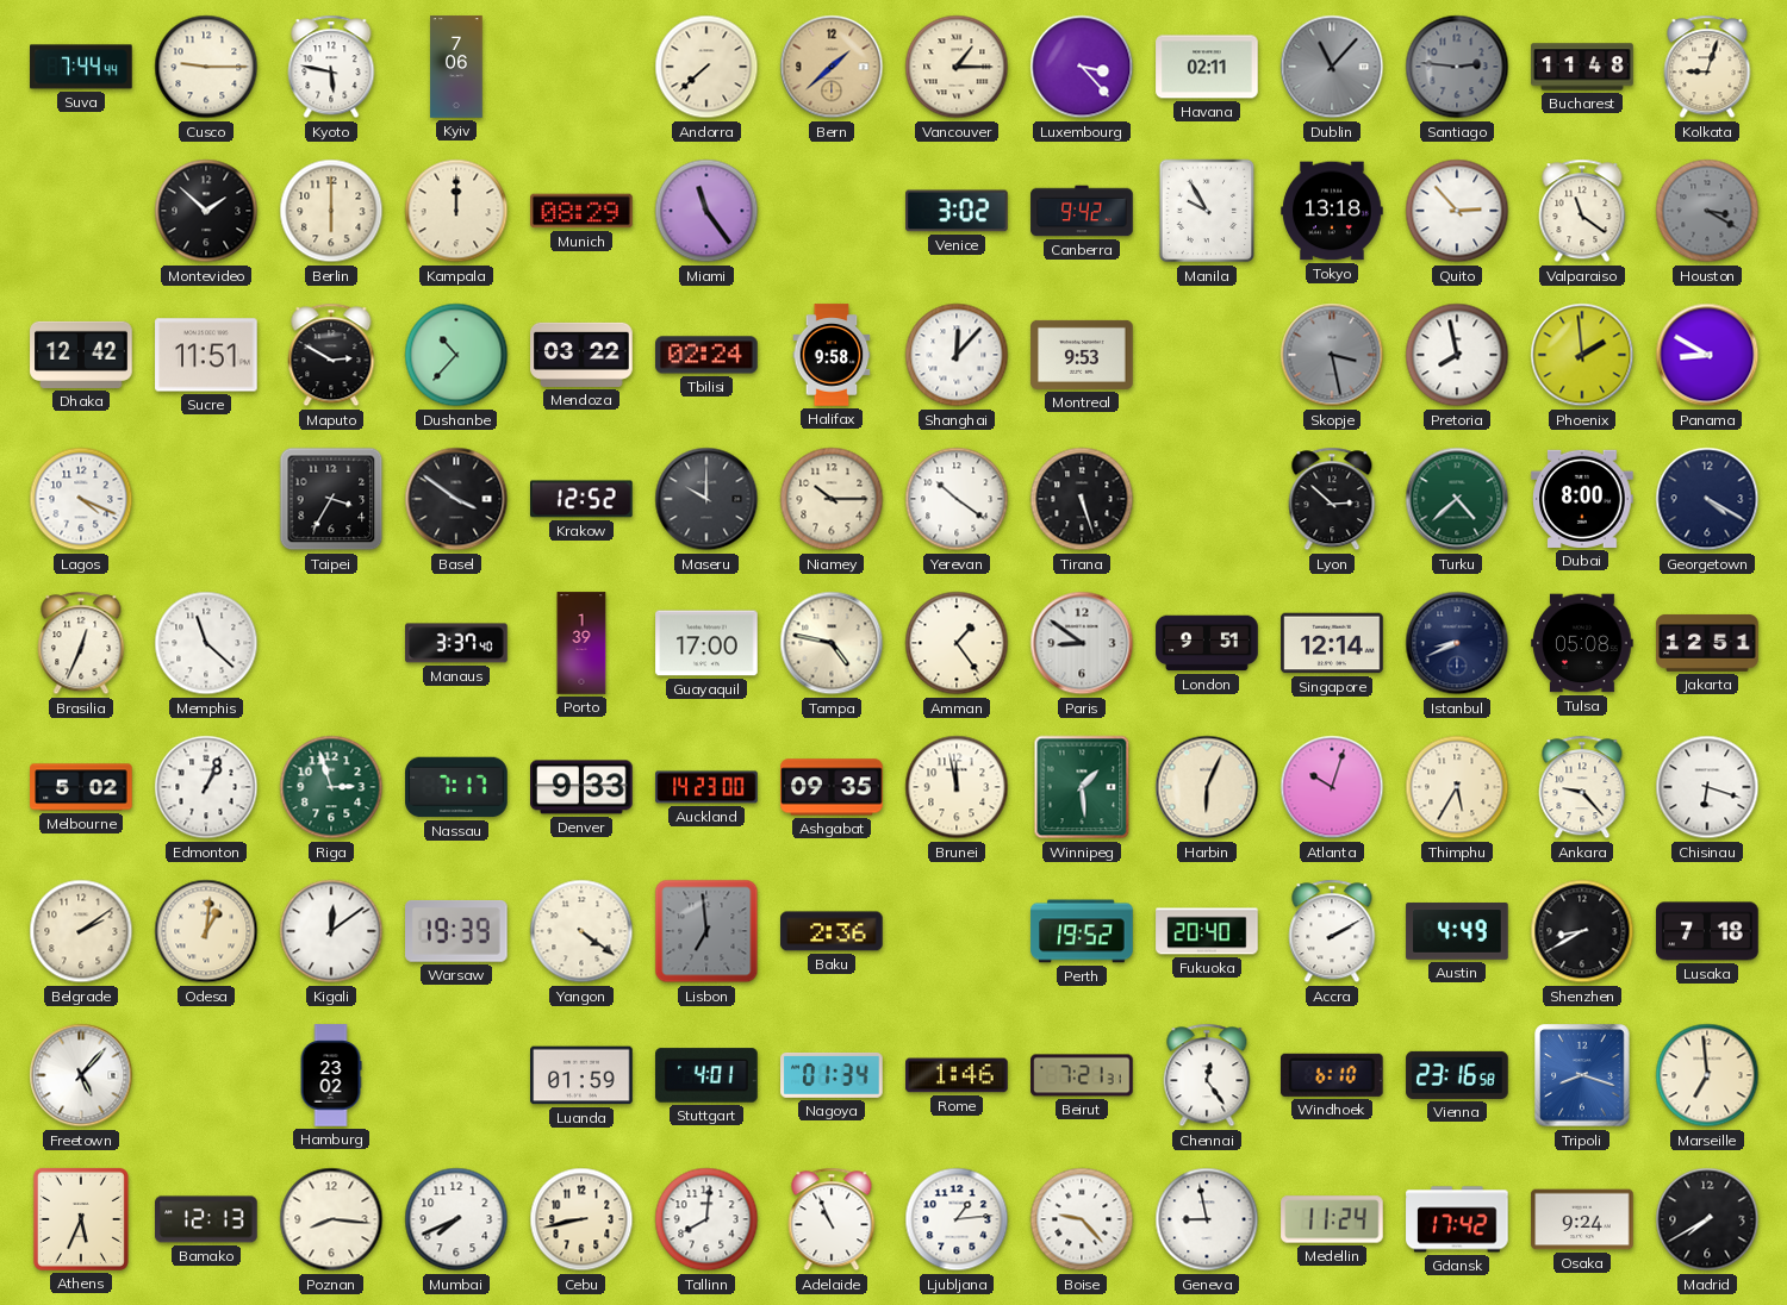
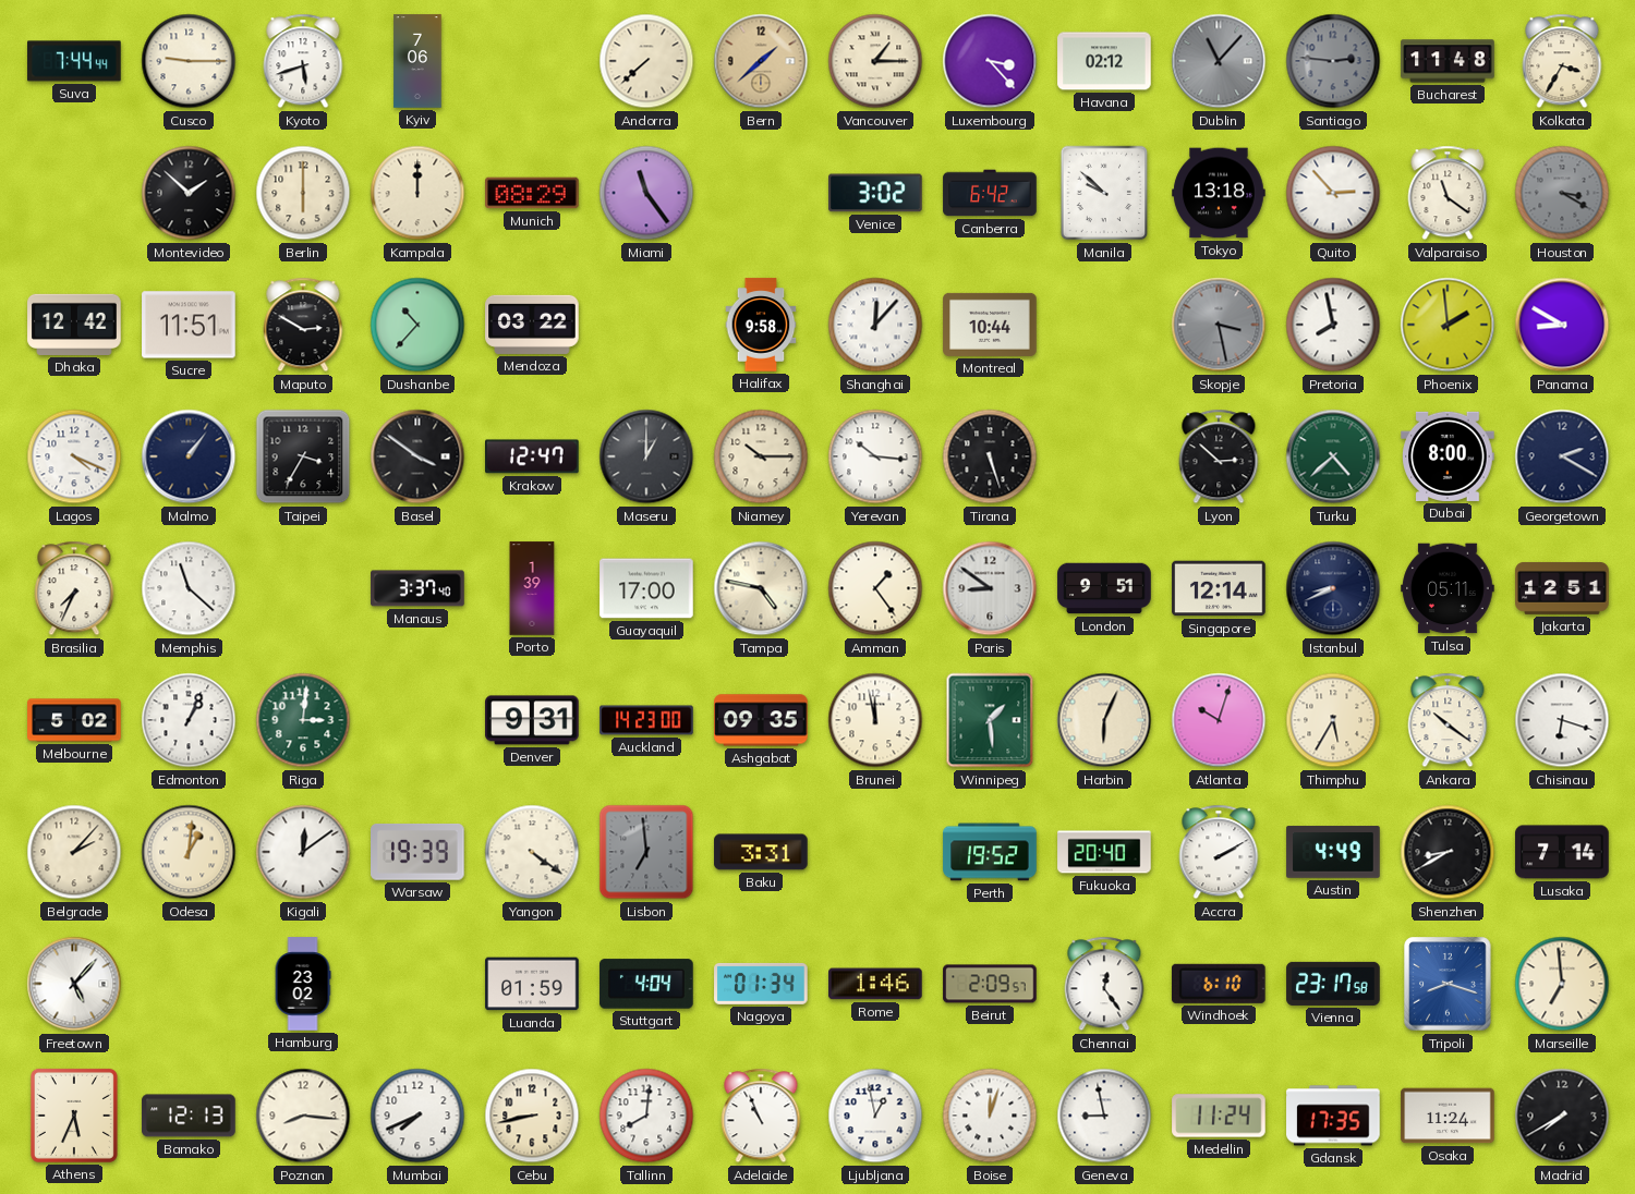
Kyoto: 5:47 -> 5:42 (303, 61)
Havana: 02:11 -> 02:12 (1104, 61)
Kolkata: 9:03 -> 3:35 (1562, 61)
Canberra: 9:42 -> 6:42 (990, 193)
Manila: 9:55 -> 9:52 (1104, 193)
Tbilisi: 02:24 -> none (706, 355)
Montreal: 9:53 -> 10:44 (990, 325)
Malmo: none -> 1:06 (189, 456)
Krakow: 12:52 -> 12:47 (533, 456)
Maseru: 10:00 -> 1:00 (646, 456)
Yerevan: 10:21 -> 10:16 (875, 456)
Georgetown: 4:20 -> 2:20 (1562, 456)
Brasilia: 12:34 -> 7:34 (74, 588)
Tulsa: 05:08 -> 05:11 (1448, 588)
Riga: 2:57 -> 3:01 (303, 720)
Nassau: 7:17 -> none (456, 787)
Denver: 9:33 -> 9:31 (532, 720)
Ankara: 9:23 -> 10:21 (1448, 720)
Belgrade: 2:09 -> 2:07 (74, 852)
Baku: 2:36 -> 3:31 (761, 852)
Lusaka: 7:18 -> 7:14 (1562, 852)
Stuttgart: 4:01 -> 4:04 (646, 984)
Beirut: 7:21 -> 2:09 (990, 984)
Vienna: 23:16 -> 23:17 (1333, 984)
Ljubljana: 1:14 -> 12:58 (875, 1116)
Boise: 9:23 -> 12:03 (990, 1116)
Gdansk: 17:42 -> 17:35 (1333, 1116)
Osaka: 9:24 -> 11:24 (1448, 1116)
